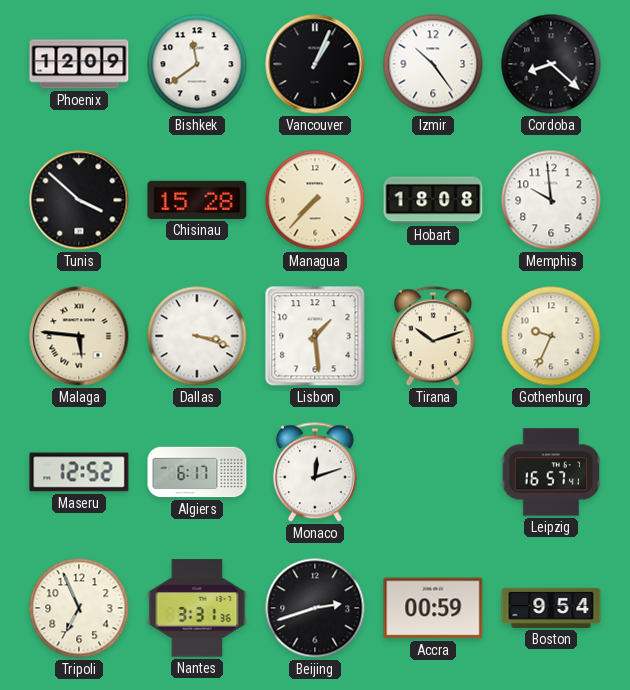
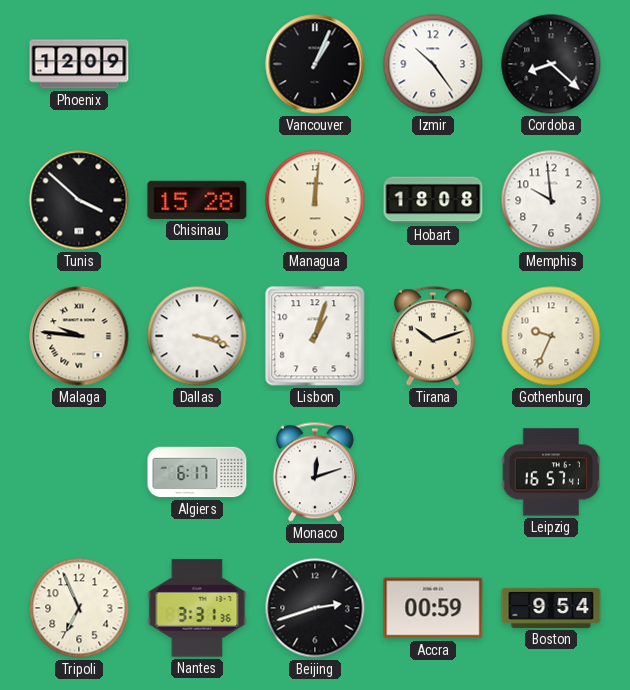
Bishkek: 11:39 -> none (197, 64)
Managua: 7:37 -> 12:01 (315, 200)
Malaga: 5:46 -> 9:46 (79, 336)
Lisbon: 1:29 -> 1:03 (315, 336)
Maseru: 12:52 -> none (79, 472)
